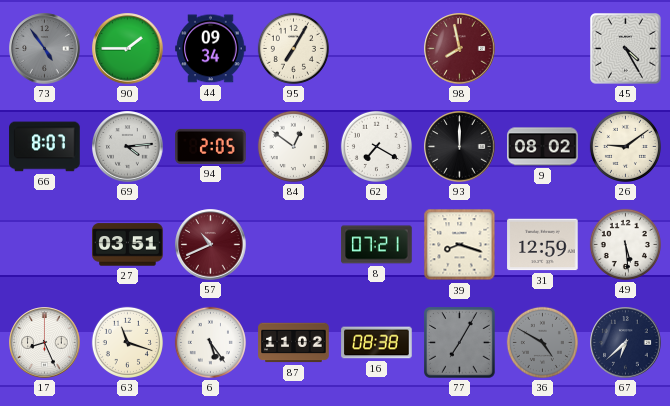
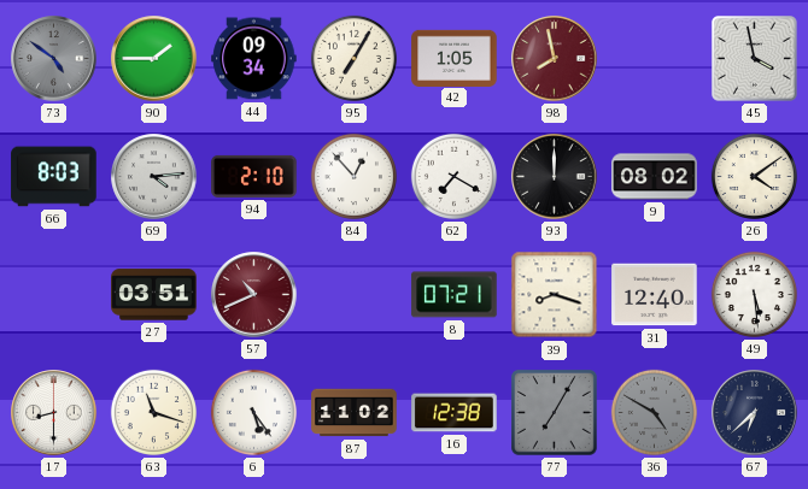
73: 4:54 -> 4:51 (54, 59)
42: none -> 1:05 (455, 58)
45: 4:25 -> 3:58 (755, 59)
66: 8:07 -> 8:03 (54, 177)
94: 2:05 -> 2:10 (254, 176)
84: 12:51 -> 12:53 (353, 176)
26: 9:09 -> 4:09 (754, 176)
31: 12:59 -> 12:40 (655, 295)
17: 8:26 -> 8:30 (54, 413)
16: 08:38 -> 12:38 (455, 413)
